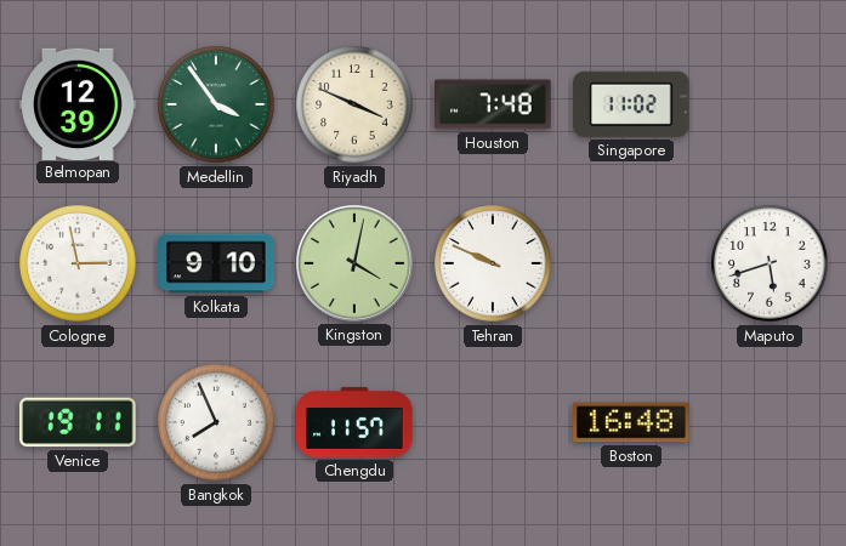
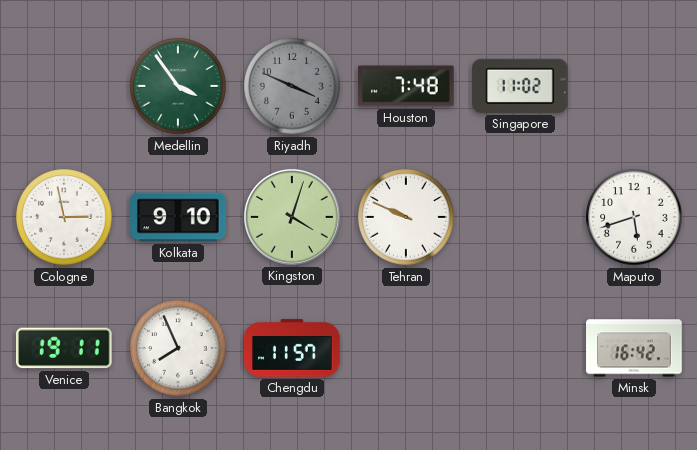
Belmopan: 12:39 -> none (78, 103)
Riyadh dial: cream -> grey (292, 86)
Kingston: 4:02 -> 4:03 (292, 217)
Boston: 16:48 -> none (632, 422)
Minsk: none -> 16:42 (634, 348)
